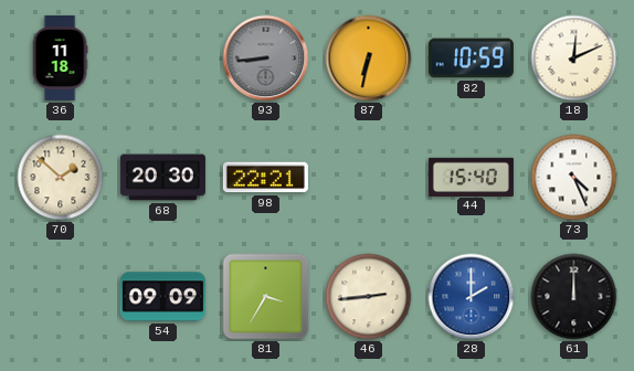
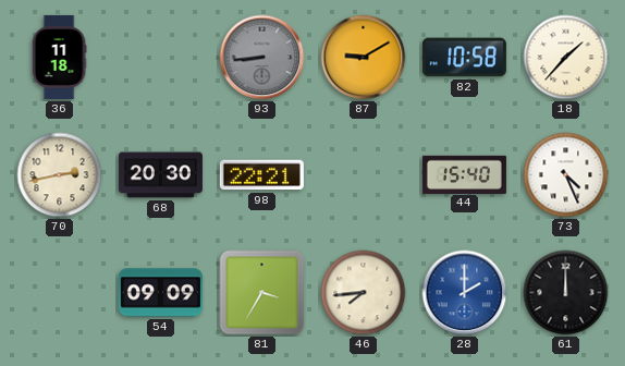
87: 6:32 -> 9:10 (364, 58)
82: 10:59 -> 10:58 (464, 58)
18: 12:11 -> 1:37 (566, 58)
70: 1:52 -> 2:43 (60, 175)
46: 2:44 -> 7:44 (364, 293)
